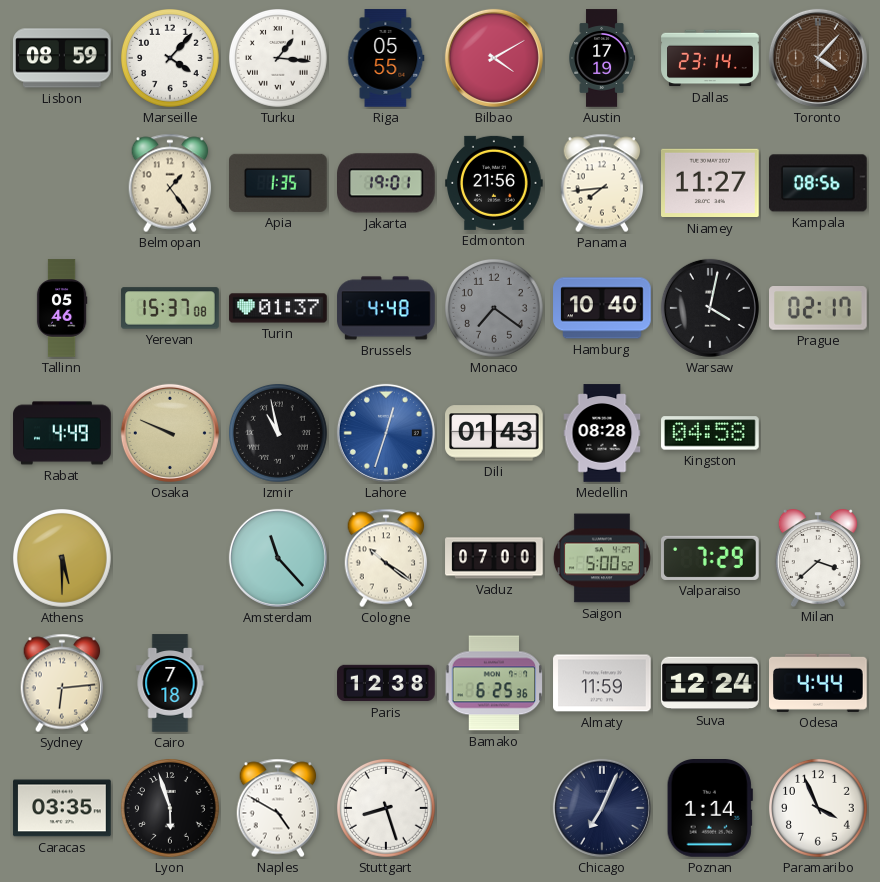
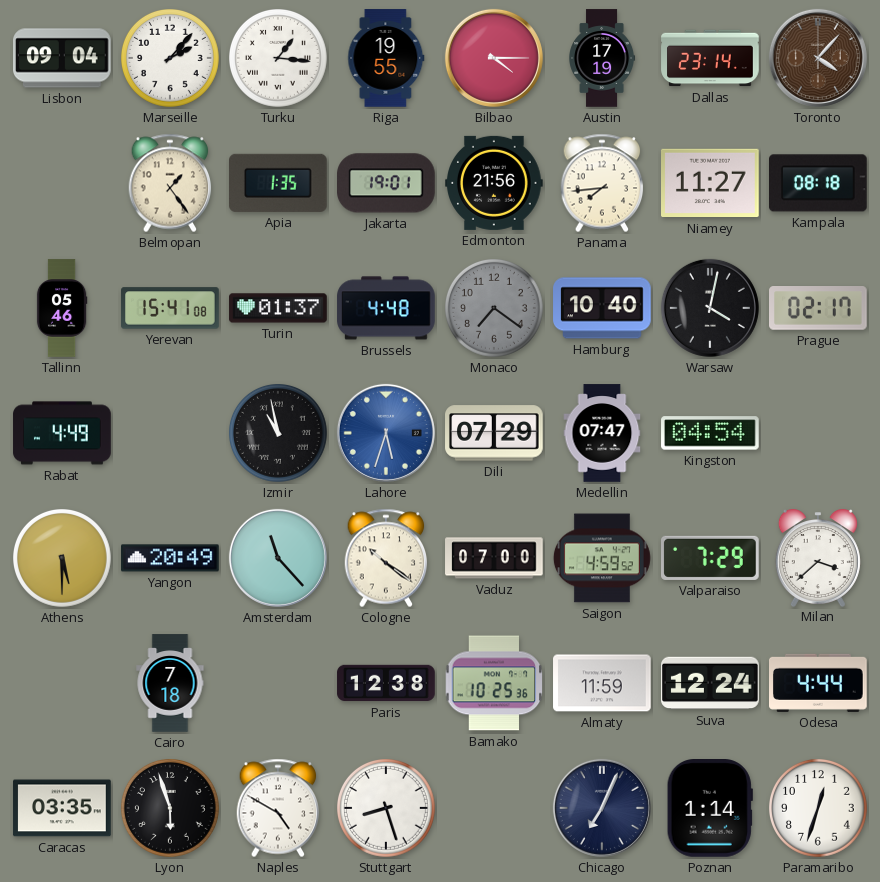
Lisbon: 08:59 -> 09:04 (63, 58)
Marseille: 4:07 -> 2:07 (171, 59)
Riga: 05:55 -> 19:55 (386, 58)
Bilbao: 4:10 -> 4:15 (494, 58)
Kampala: 08:56 -> 08:18 (819, 183)
Yerevan: 15:37 -> 15:41 (170, 308)
Osaka: 9:49 -> none (170, 433)
Lahore: 12:33 -> 5:33 (386, 433)
Dili: 01:43 -> 07:29 (494, 433)
Medellin: 08:28 -> 07:47 (602, 433)
Kingston: 04:58 -> 04:54 (710, 433)
Yangon: none -> 20:49 (170, 558)
Saigon: 5:00 -> 4:59 (602, 558)
Sydney: 6:14 -> none (62, 683)
Bamako: 6:25 -> 10:25 (494, 683)
Paramaribo: 3:56 -> 12:33 (819, 809)
